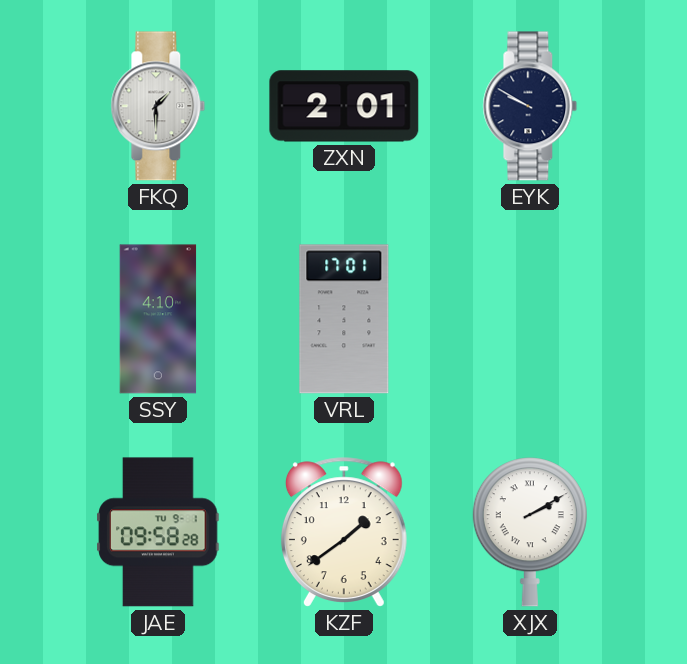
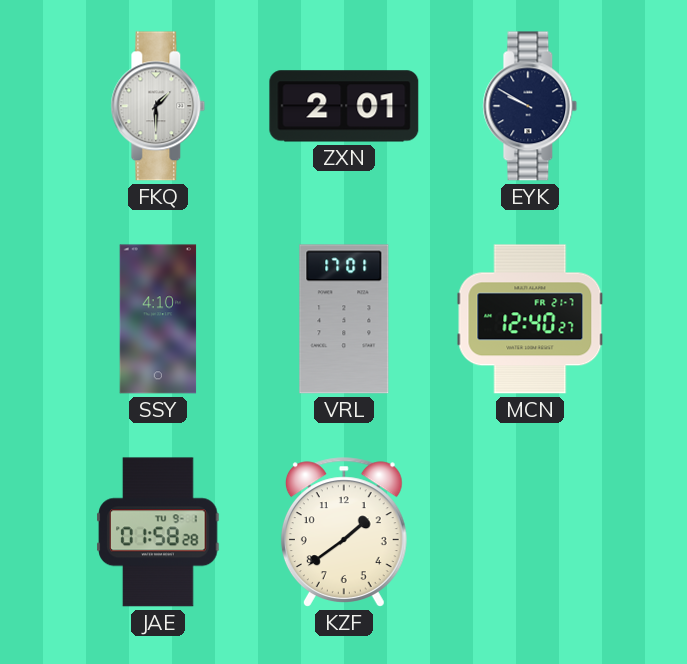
MCN: none -> 12:40 (530, 319)
JAE: 09:58 -> 01:58 (158, 532)
XJX: 2:10 -> none (530, 532)
